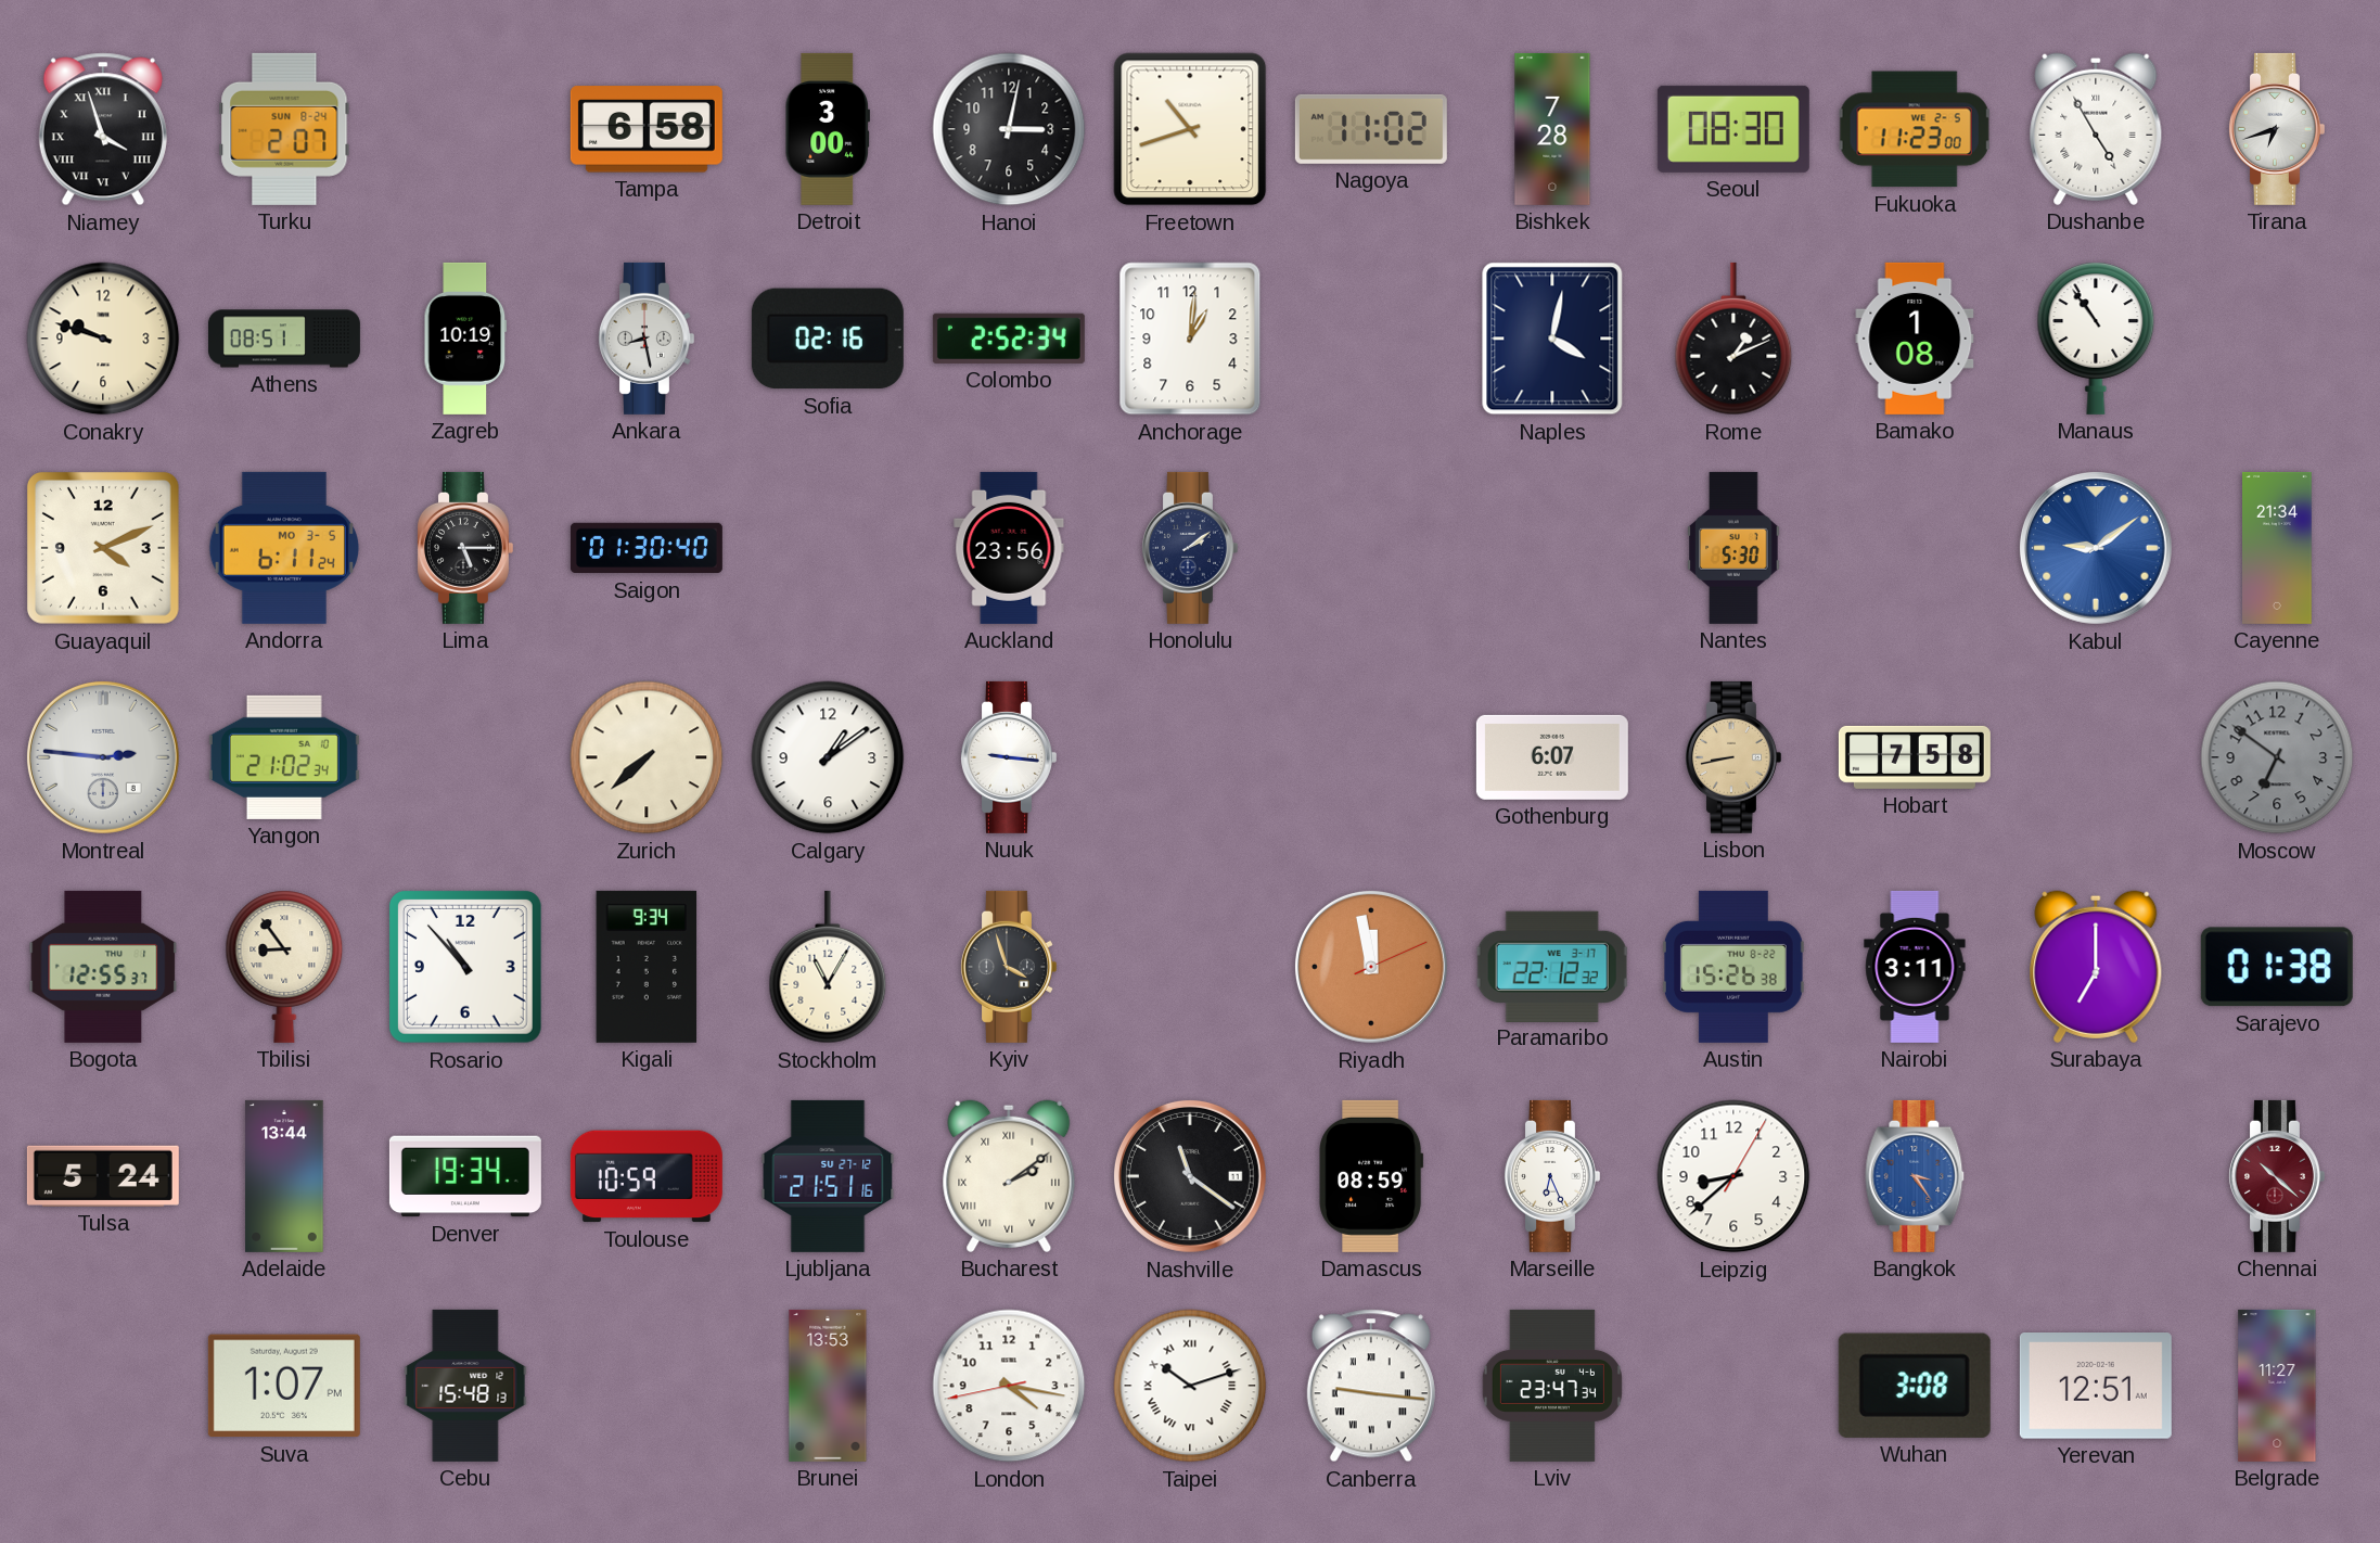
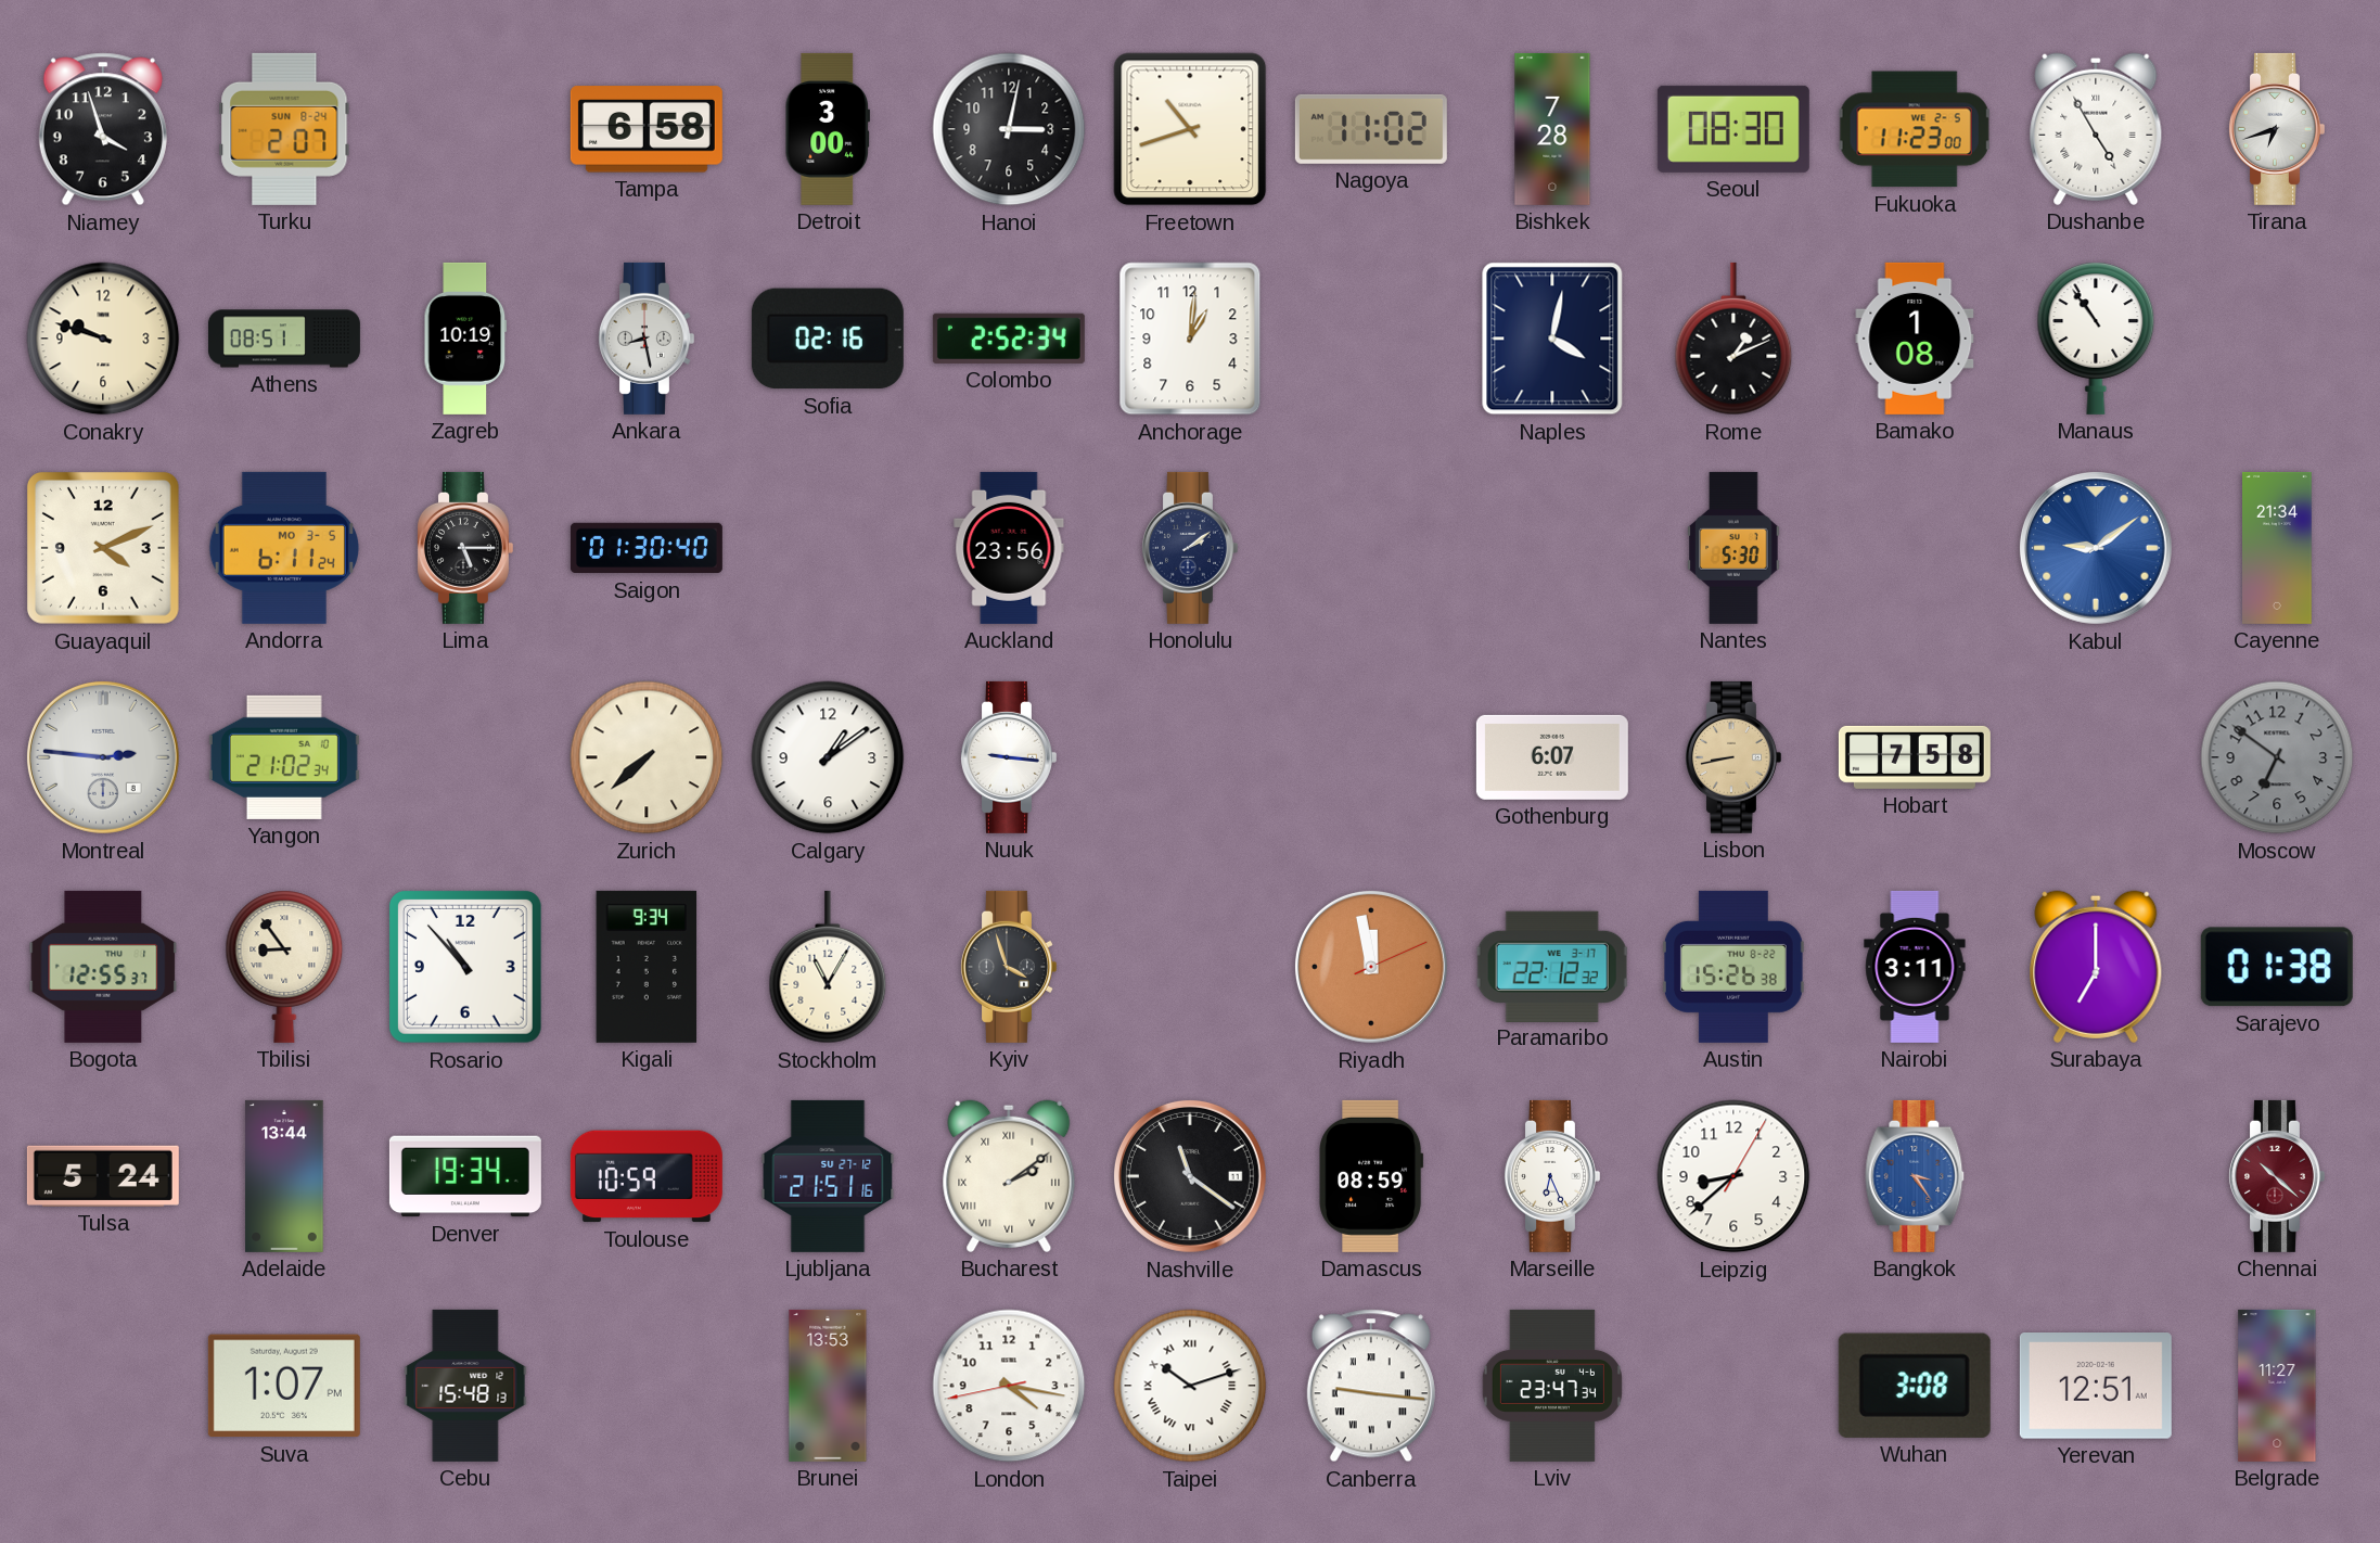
Niamey numerals: Roman -> Arabic (103, 129)
